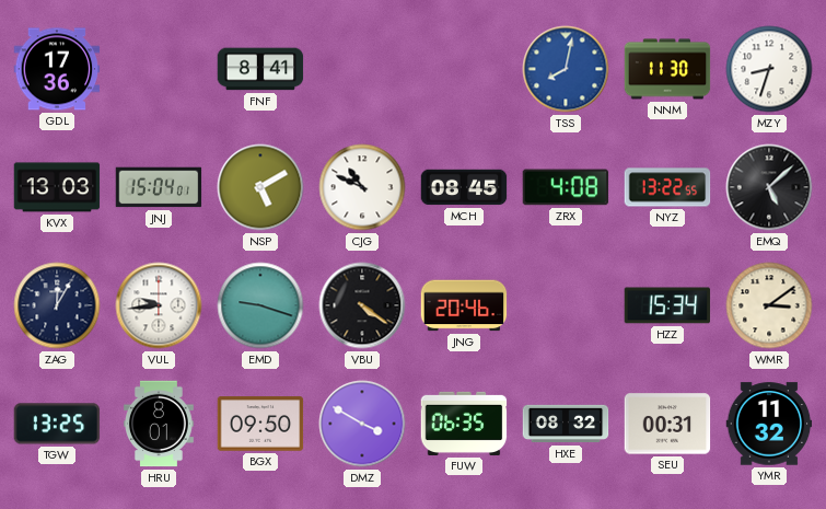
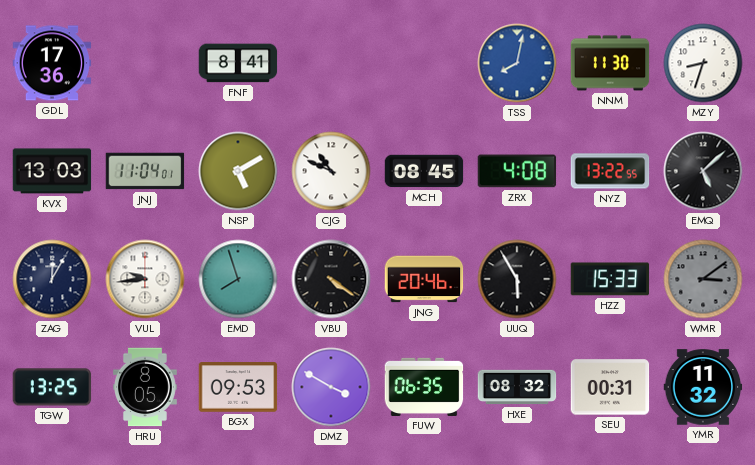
JNJ: 15:04 -> 11:04 (145, 171)
EMD: 9:18 -> 7:57 (238, 279)
UUQ: none -> 5:55 (517, 279)
HZZ: 15:34 -> 15:33 (610, 279)
WMR dial: cream -> grey (703, 279)
HRU: 8:01 -> 8:05 (146, 387)
BGX: 09:50 -> 09:53 (238, 387)
